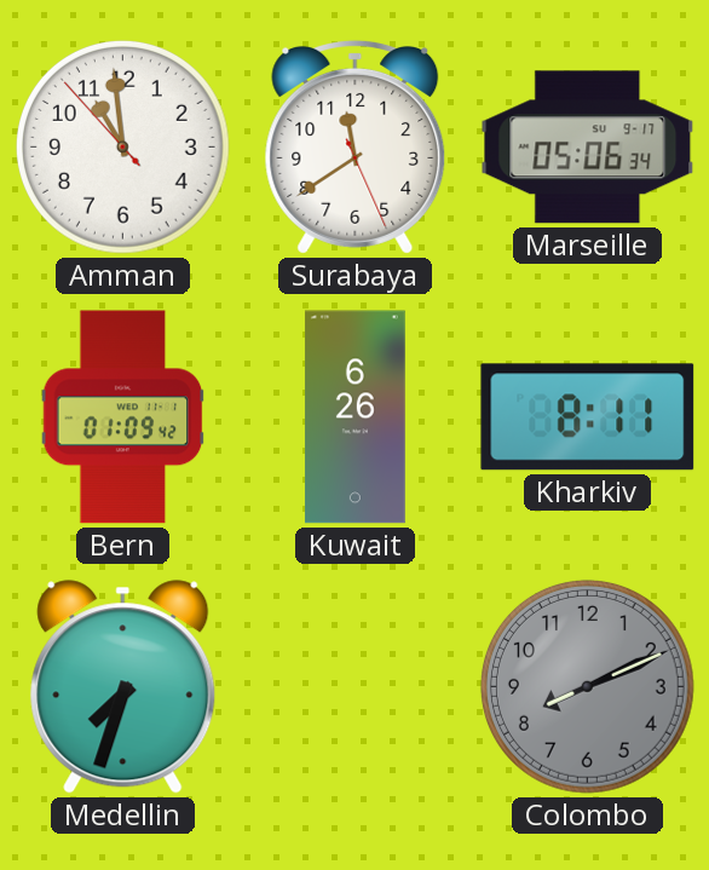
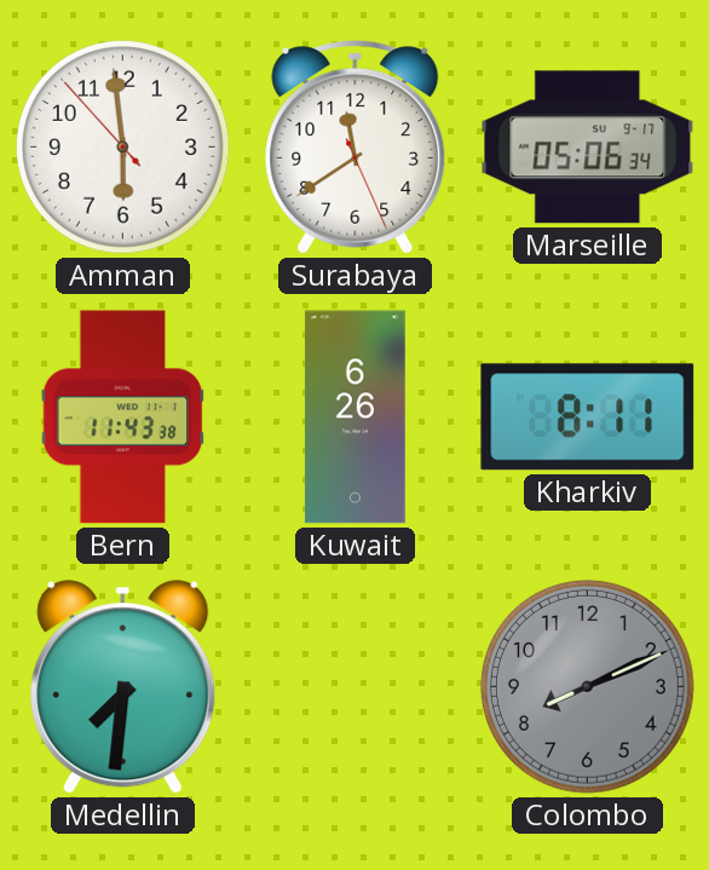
Amman: 10:58 -> 5:58 (122, 146)
Bern: 01:09 -> 11:43 (123, 417)
Medellin: 7:33 -> 7:31 (123, 687)
